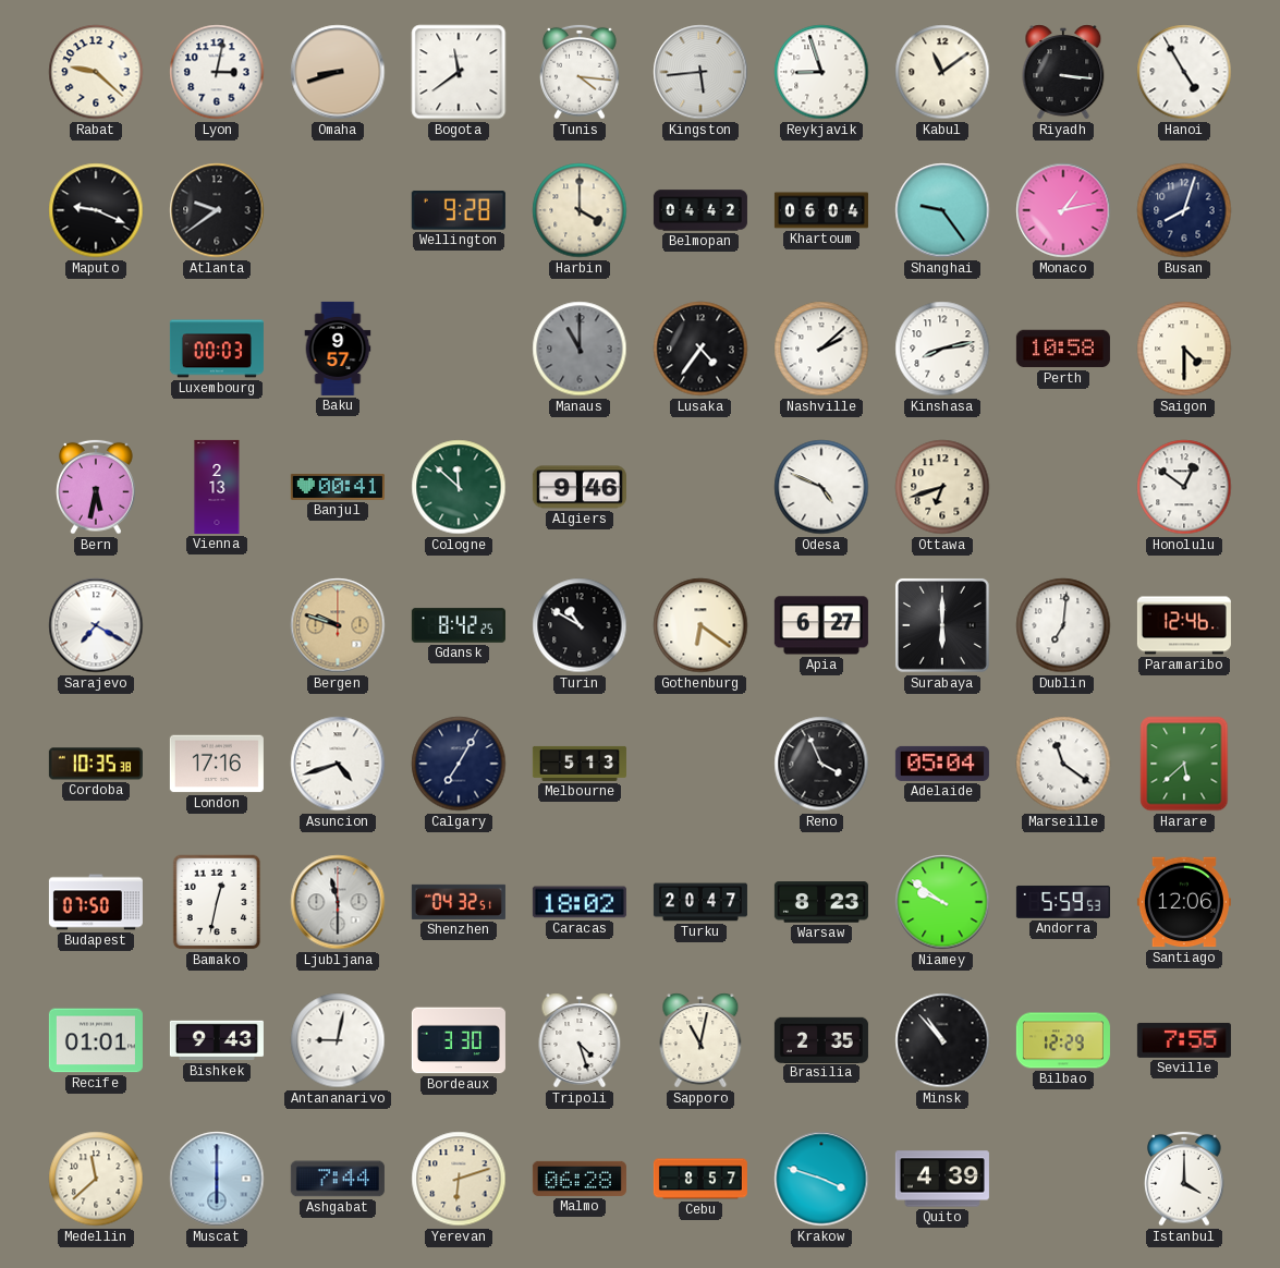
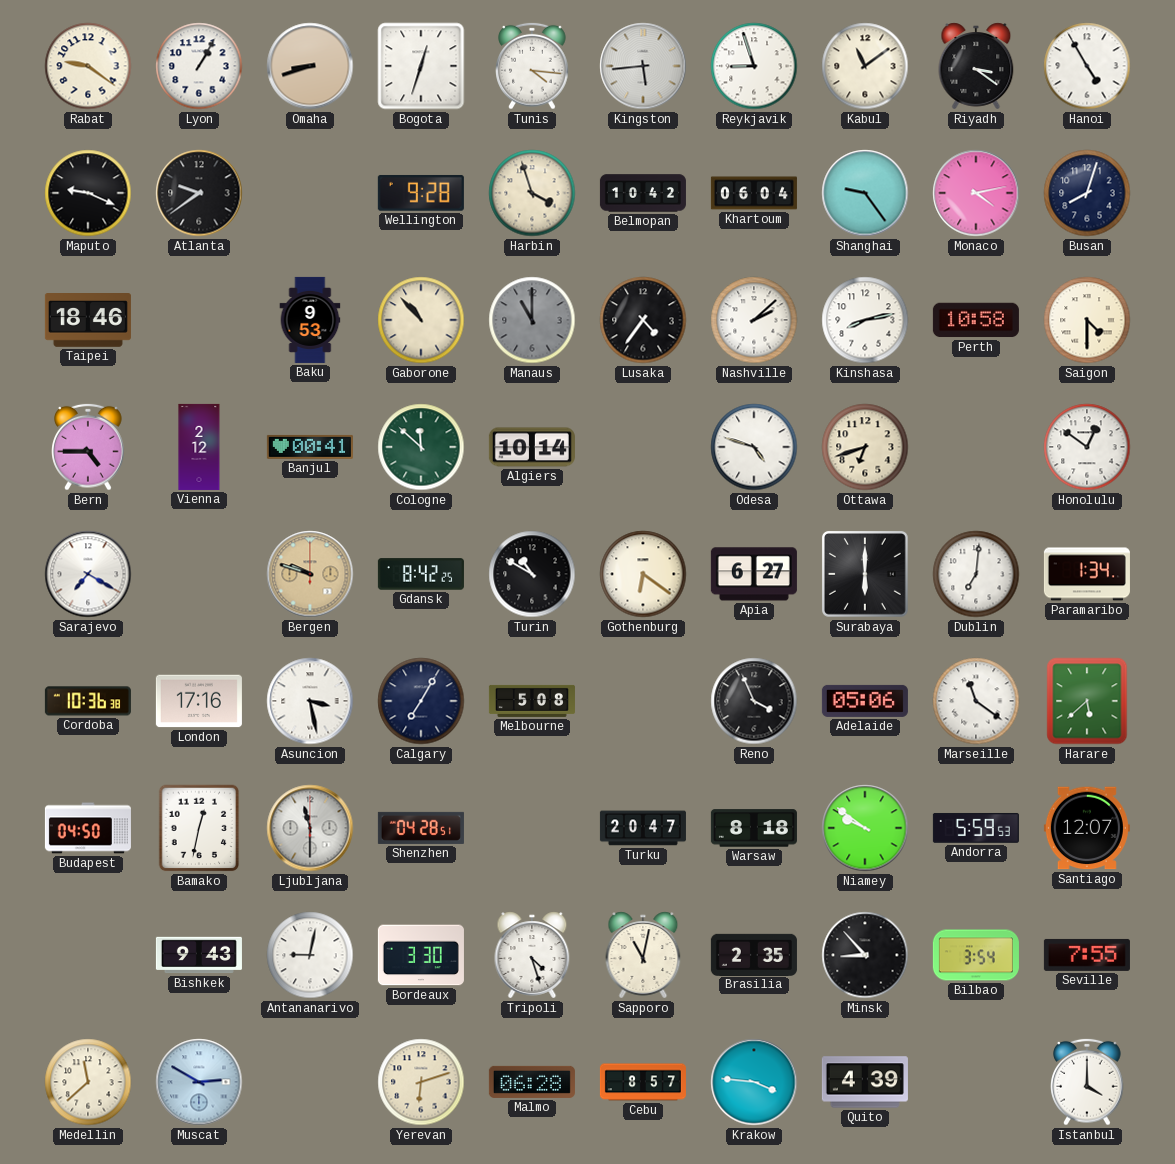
Rabat: 9:22 -> 9:21 (88, 66)
Lyon: 3:02 -> 1:05 (199, 66)
Bogota: 11:39 -> 12:33 (421, 66)
Riyadh: 3:16 -> 3:21 (976, 66)
Harbin: 4:00 -> 3:57 (532, 193)
Belmopan: 04:42 -> 10:42 (643, 193)
Monaco: 1:13 -> 4:13 (976, 193)
Taipei: none -> 18:46 (88, 321)
Luxembourg: 00:03 -> none (217, 349)
Baku: 9:57 -> 9:53 (310, 320)
Gaborone: none -> 10:53 (421, 320)
Bern: 5:32 -> 4:45 (88, 447)
Vienna: 2:13 -> 2:12 (199, 447)
Algiers: 9:46 -> 10:14 (532, 447)
Odesa: 4:49 -> 4:48 (754, 447)
Paramaribo: 12:46 -> 1:34 (1087, 574)
Cordoba: 10:35 -> 10:36 (88, 701)
Asuncion: 4:42 -> 3:28 (310, 701)
Melbourne: 5:13 -> 5:08 (532, 701)
Adelaide: 05:04 -> 05:06 (865, 701)
Budapest: 07:50 -> 04:50 (88, 828)
Shenzhen: 04:32 -> 04:28 (421, 828)
Caracas: 18:02 -> none (580, 902)
Warsaw: 8:23 -> 8:18 (754, 828)
Santiago: 12:06 -> 12:07 (1087, 828)
Recife: 01:01 -> none (96, 1040)
Minsk: 10:53 -> 8:53 (865, 955)
Bilbao: 12:29 -> 3:54 (976, 955)
Muscat: 6:00 -> 2:50 (199, 1082)
Ashgabat: 7:44 -> none (338, 1179)
Krakow: 3:48 -> 3:46 (754, 1082)
